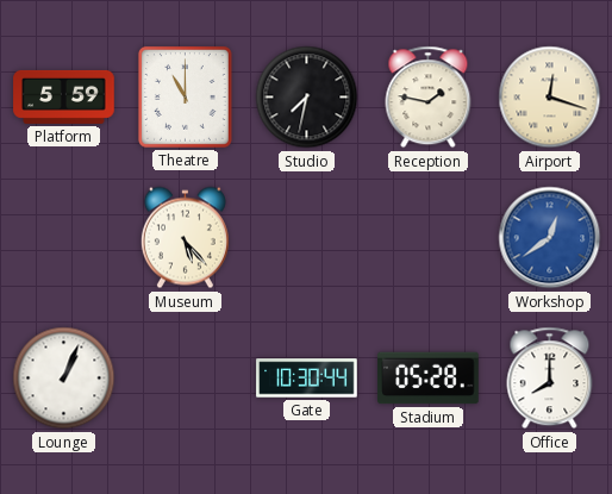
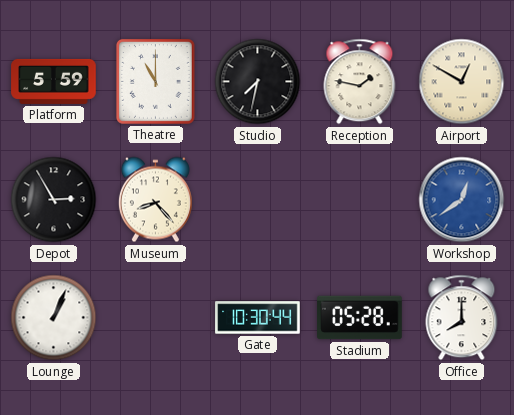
Airport: 12:18 -> 12:50 (462, 82)
Depot: none -> 2:55 (54, 200)
Museum: 5:23 -> 8:23 (155, 200)
